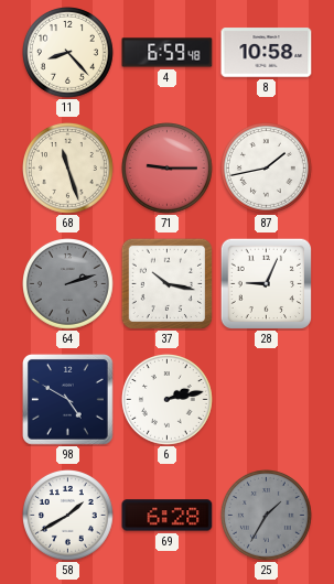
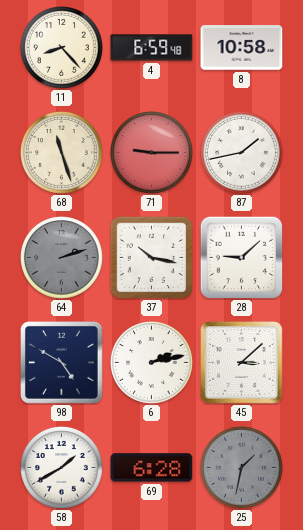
28: 9:04 -> 9:08 (241, 257)
45: none -> 3:08 (242, 363)
25: 1:35 -> 1:32 (242, 468)
